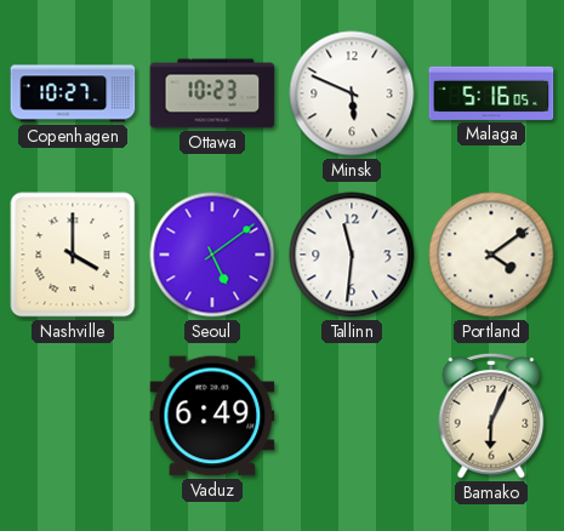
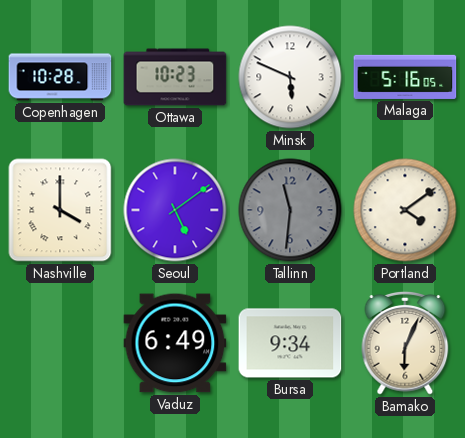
Copenhagen: 10:27 -> 10:28 (60, 77)
Tallinn dial: white -> grey (290, 210)
Bursa: none -> 9:34 (290, 343)
